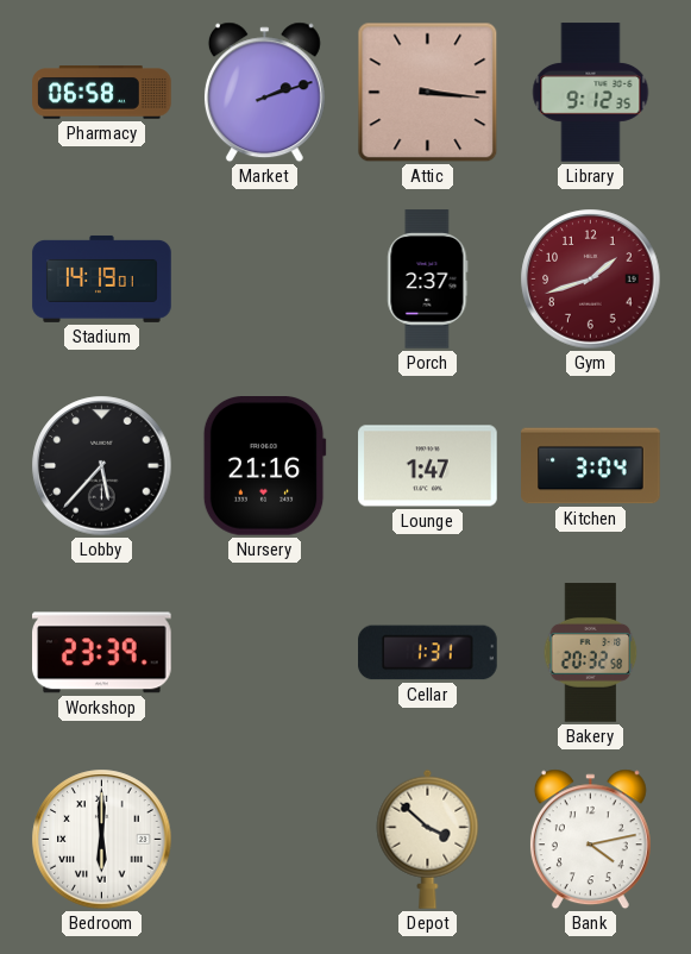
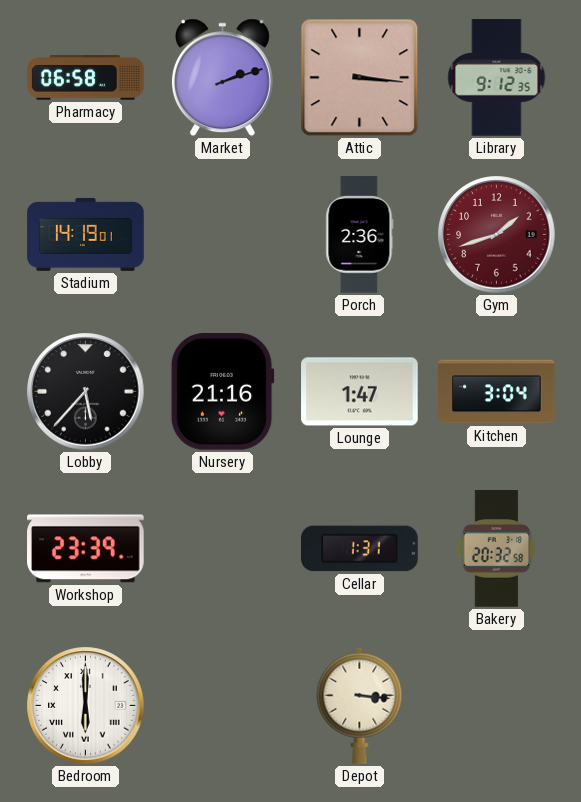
Porch: 2:37 -> 2:36 (360, 235)
Depot: 3:52 -> 3:16 (360, 705)
Bank: 4:13 -> none (590, 840)
